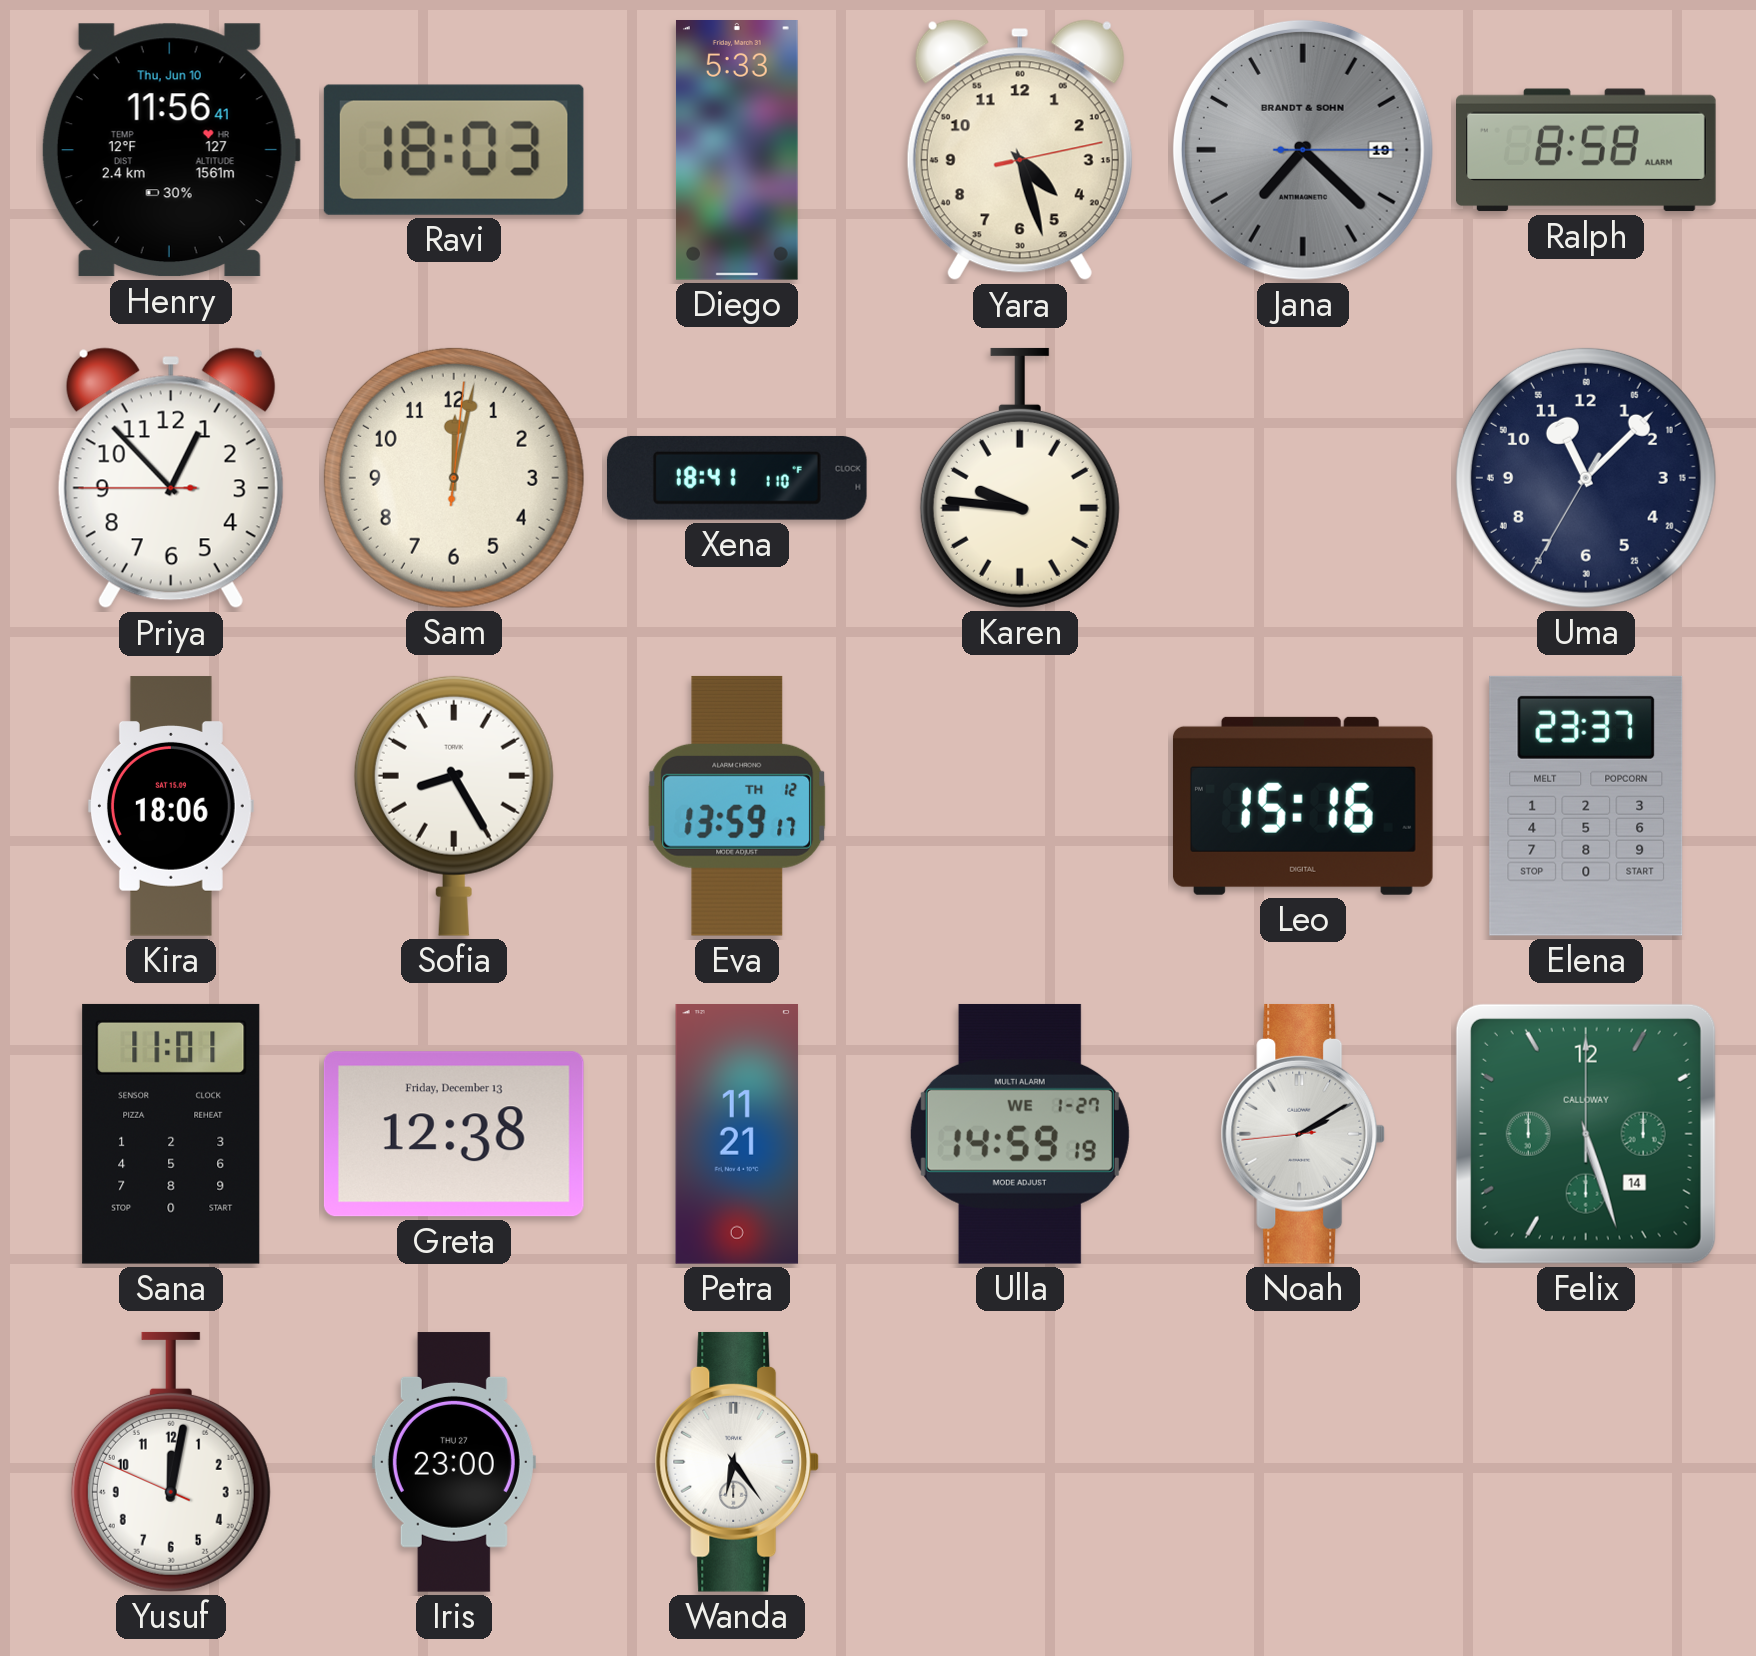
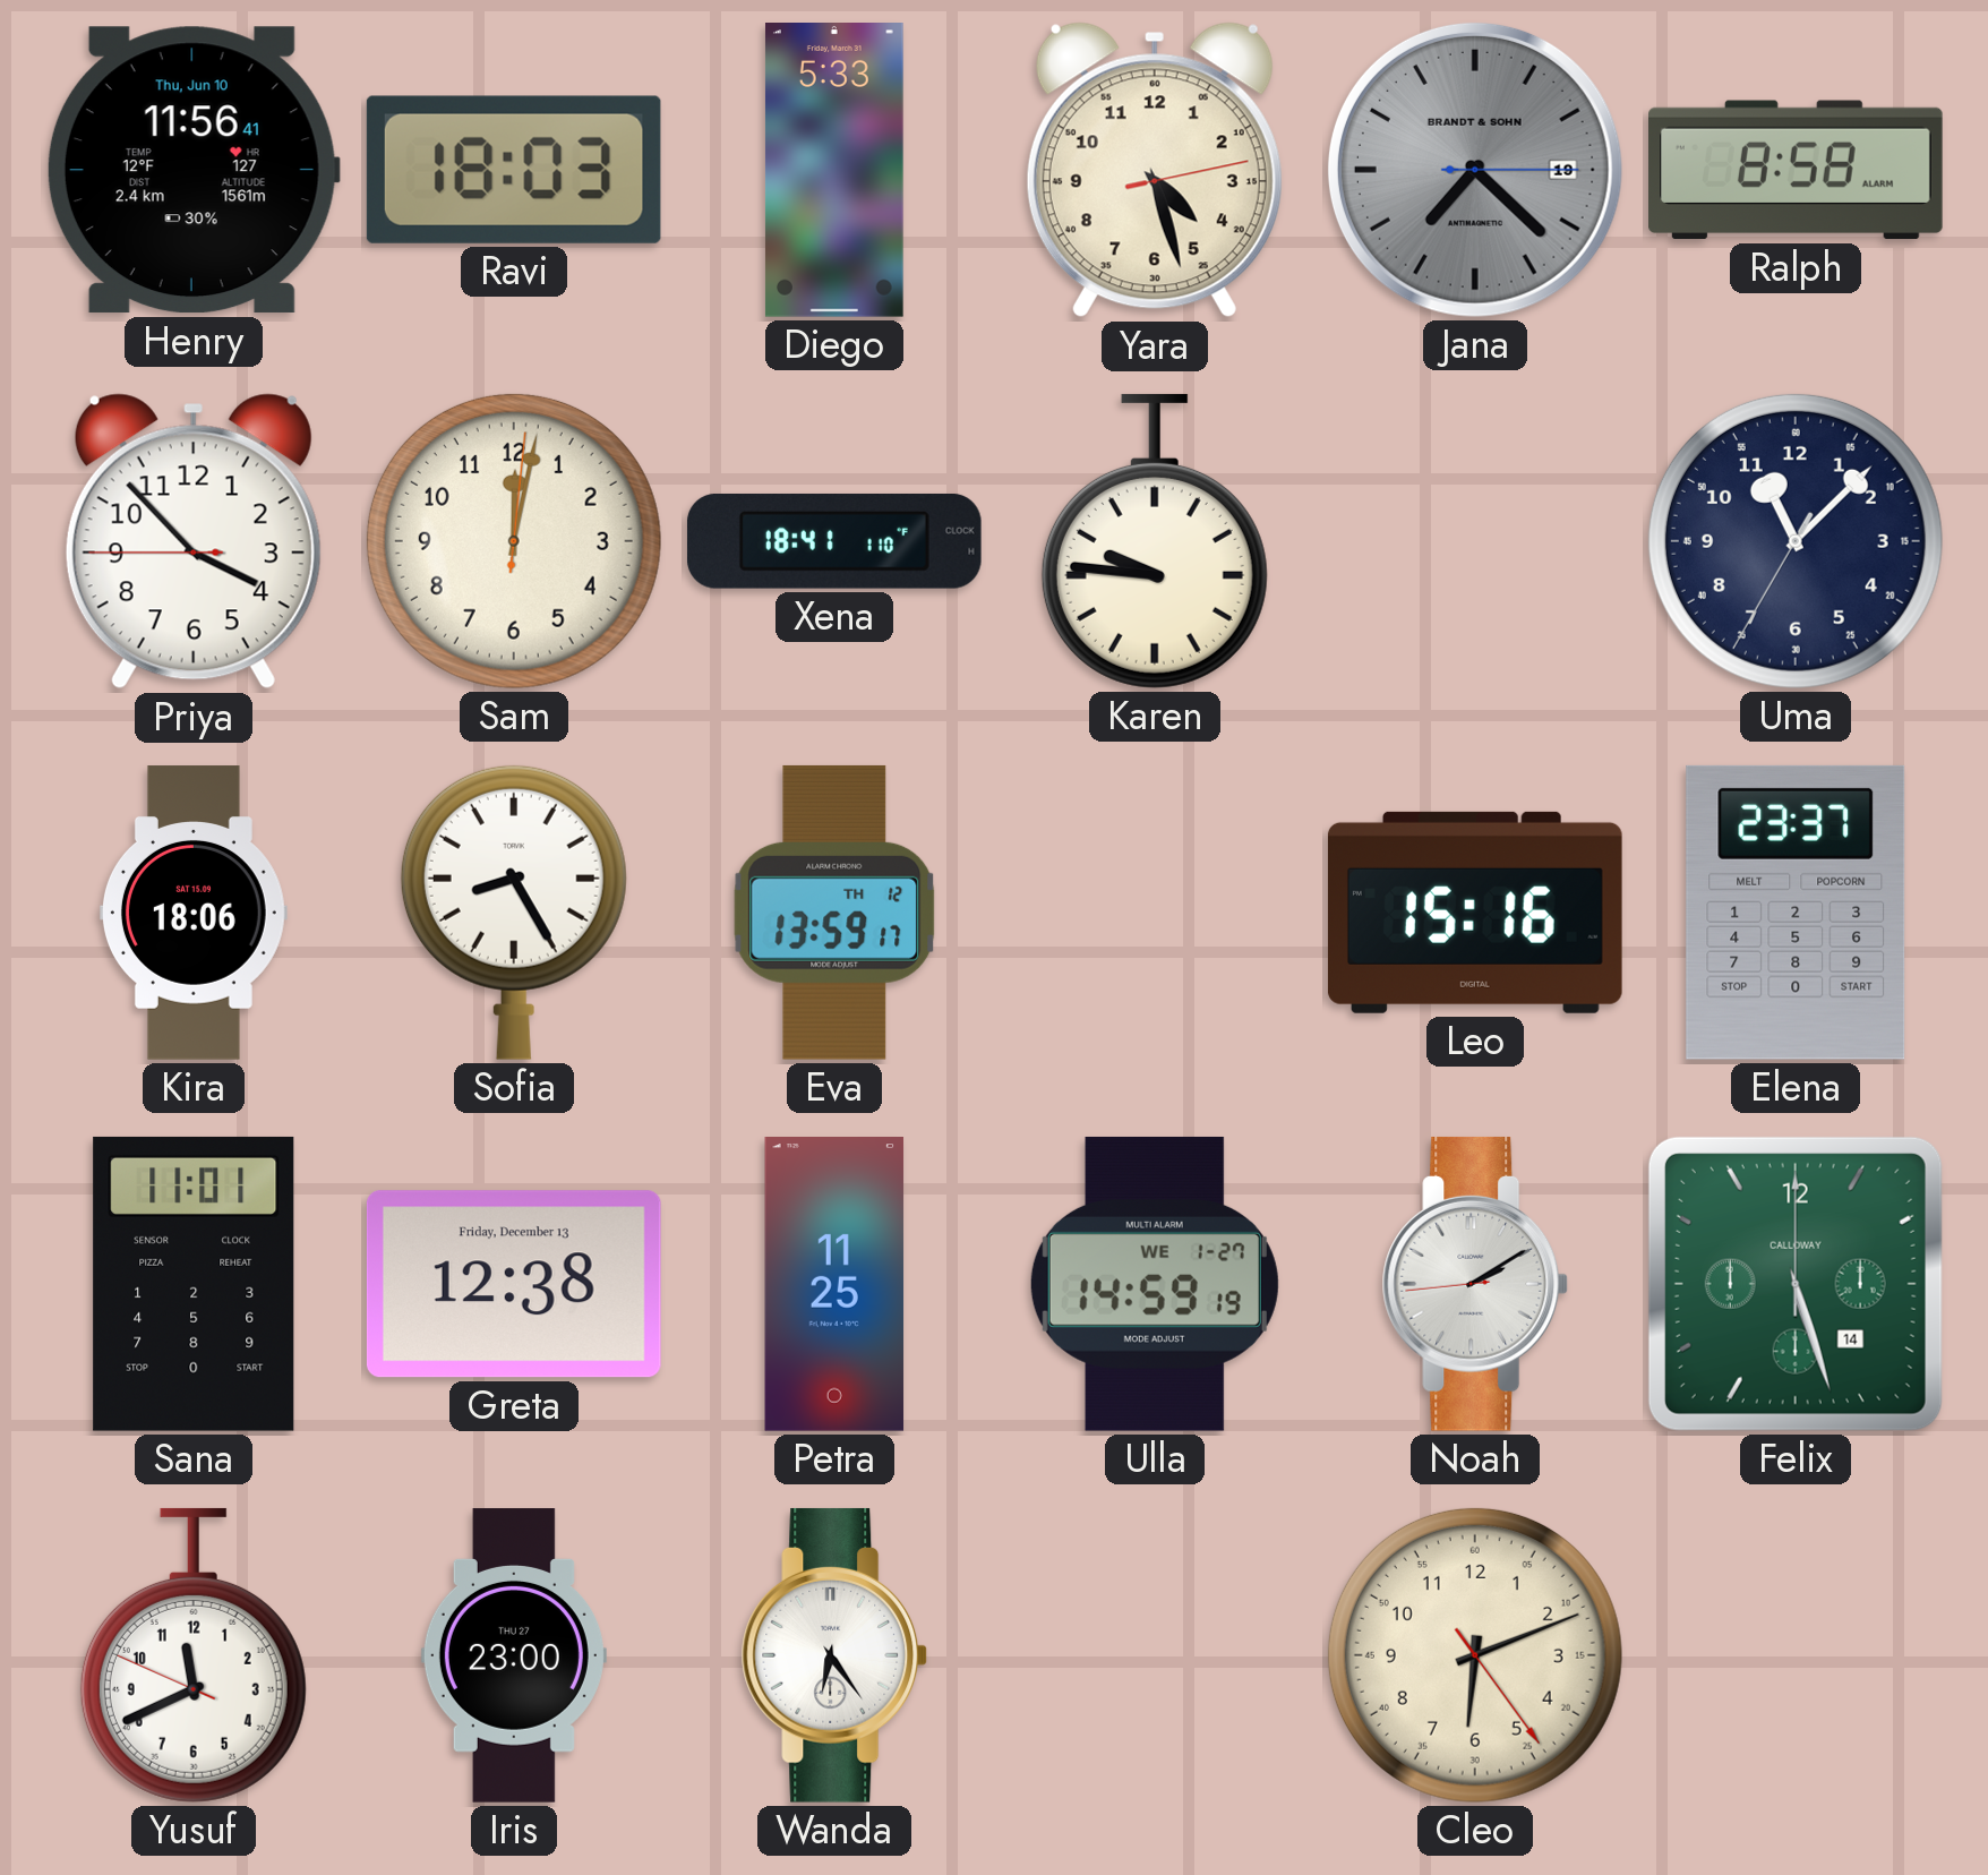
Priya: 12:52 -> 3:52 (194, 541)
Petra: 11:21 -> 11:25 (834, 1285)
Yusuf: 12:01 -> 11:40 (194, 1655)
Cleo: none -> 6:11 (1475, 1655)
